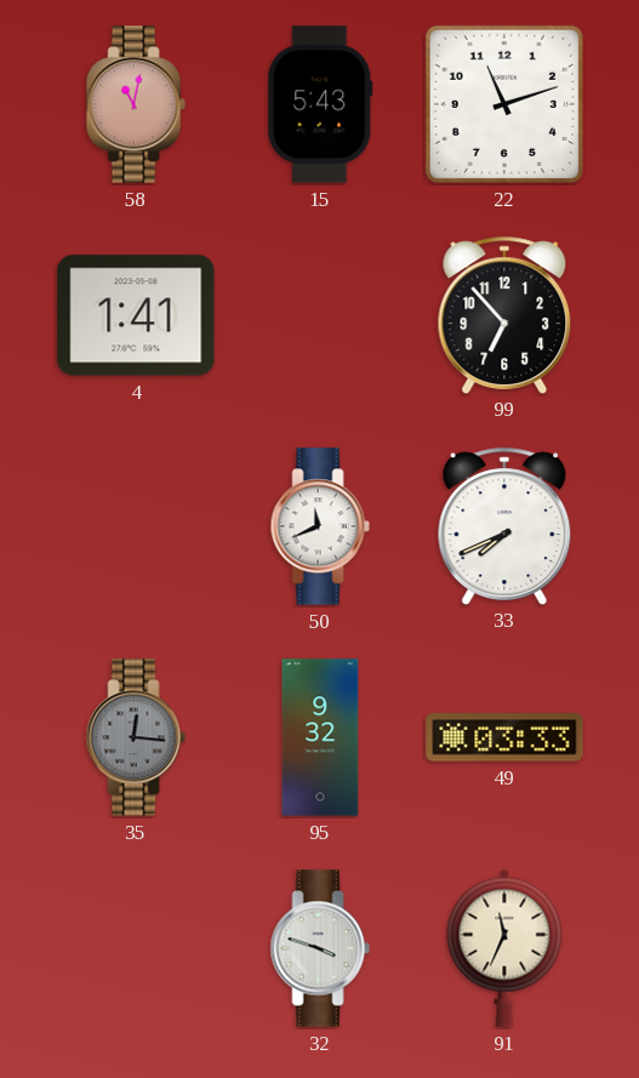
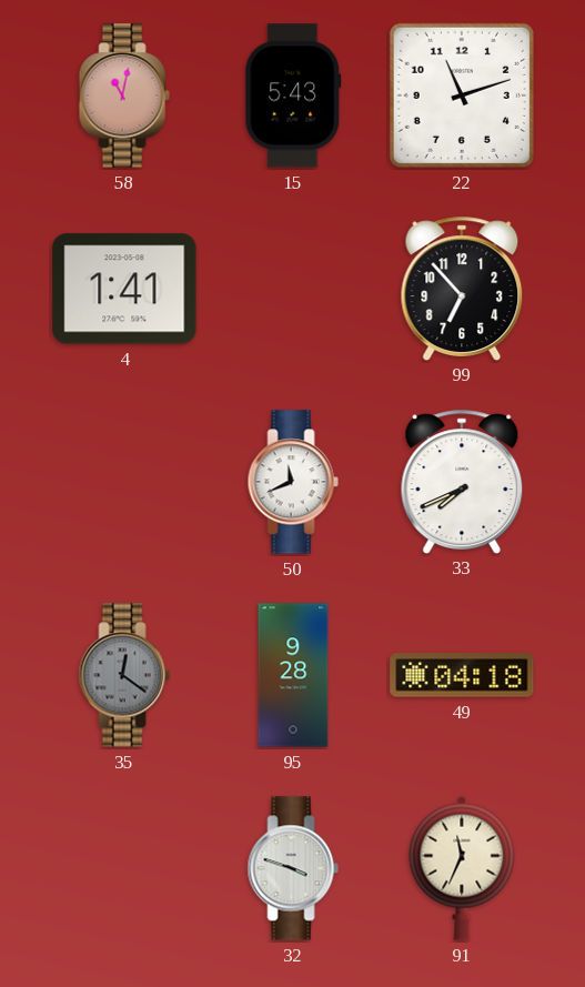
35: 12:16 -> 12:21 (124, 675)
95: 9:32 -> 9:28 (293, 675)
49: 03:33 -> 04:18 (462, 675)
